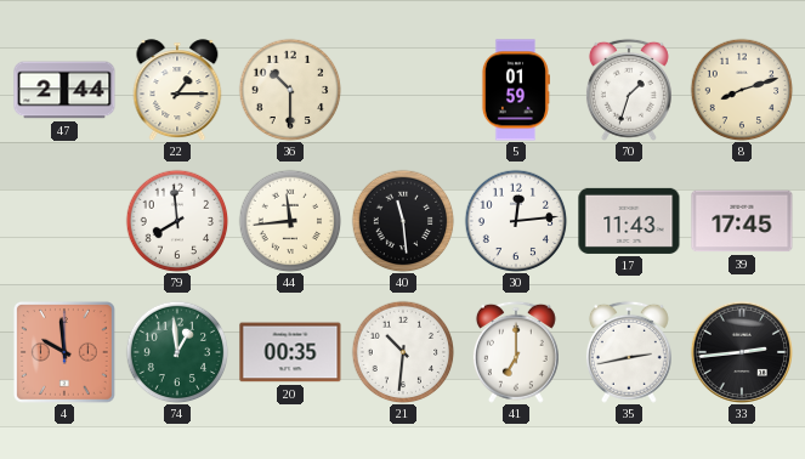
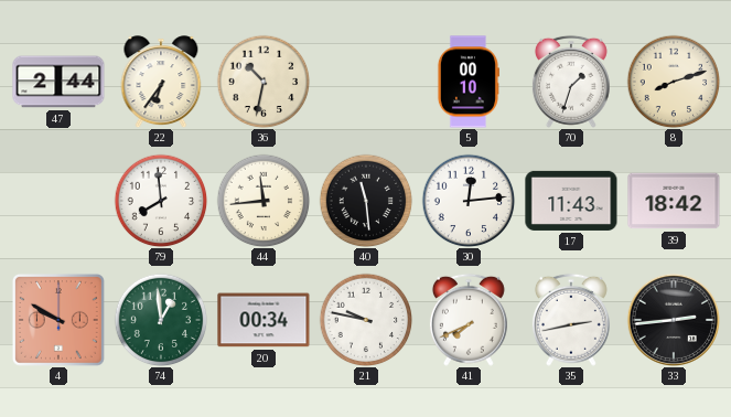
22: 1:15 -> 6:36 (161, 82)
36: 10:30 -> 10:32 (264, 82)
5: 01:59 -> 00:10 (467, 82)
39: 17:45 -> 18:42 (674, 201)
4: 9:59 -> 9:50 (58, 320)
20: 00:35 -> 00:34 (264, 320)
21: 10:31 -> 9:47 (366, 320)
41: 7:00 -> 7:41 (469, 320)
